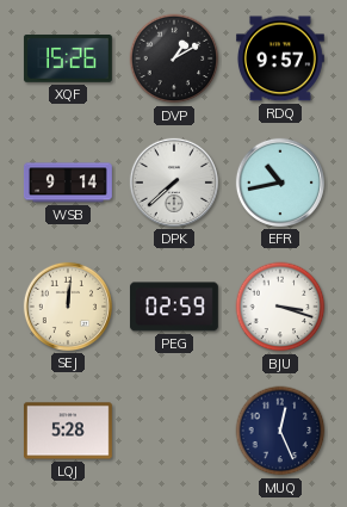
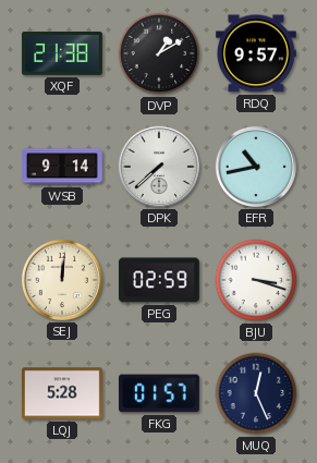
XQF: 15:26 -> 21:38 (62, 53)
FKG: none -> 01:57 (159, 393)
